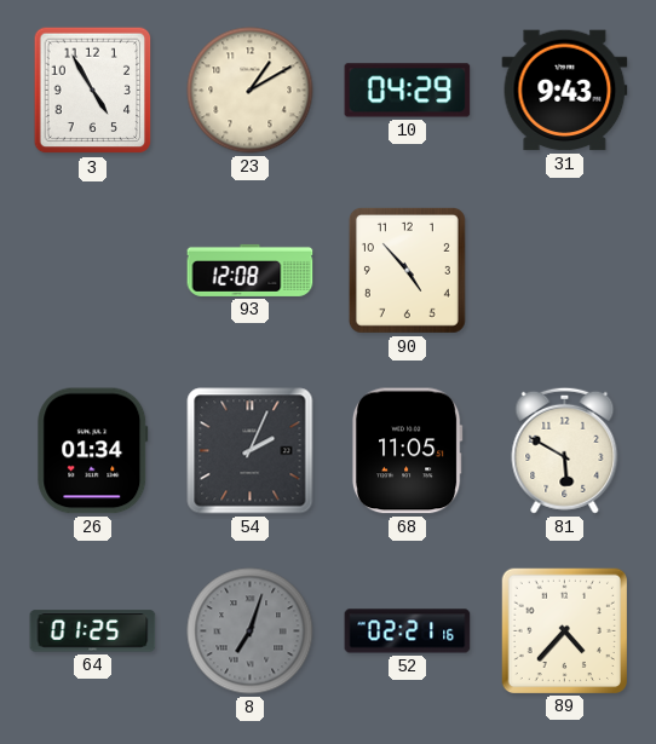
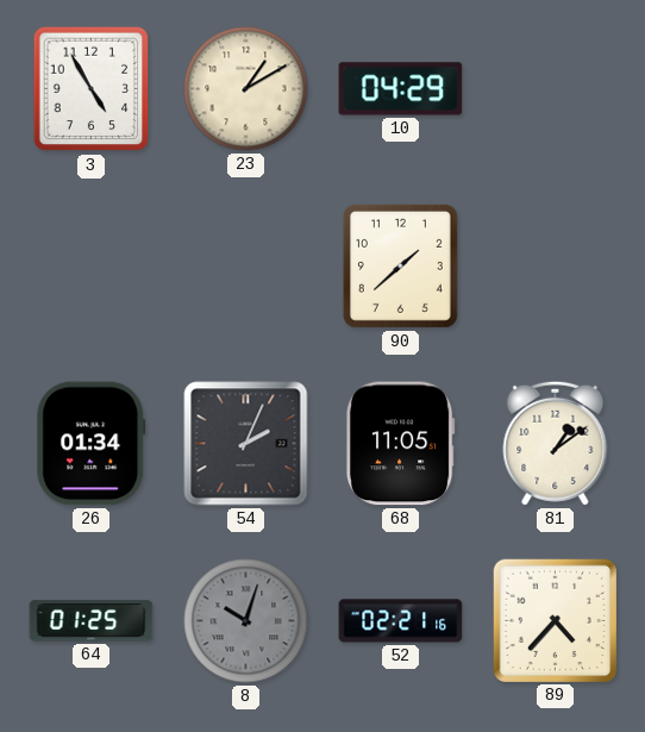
31: 9:43 -> none (565, 91)
93: 12:08 -> none (251, 270)
90: 4:53 -> 1:38 (400, 265)
81: 5:50 -> 1:09 (556, 443)
8: 7:03 -> 10:03 (246, 621)
